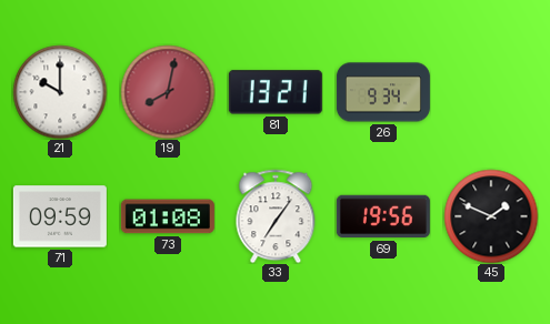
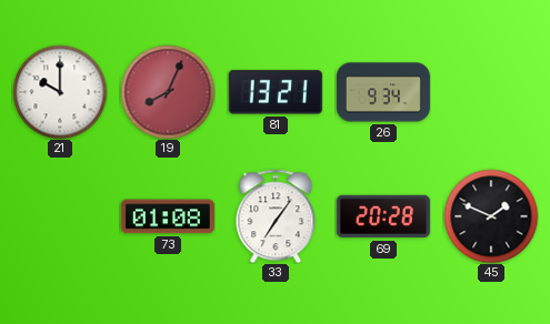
19: 8:02 -> 8:04 (168, 92)
71: 09:59 -> none (60, 216)
69: 19:56 -> 20:28 (383, 216)
